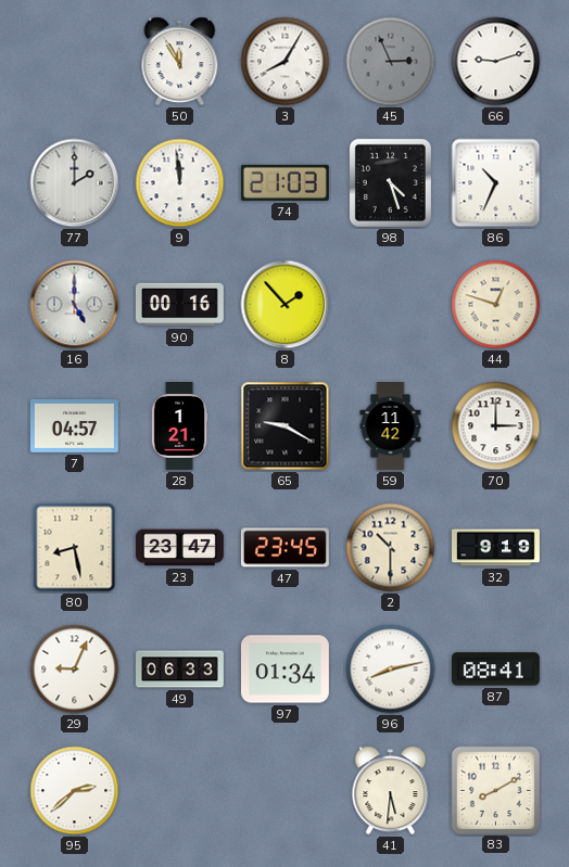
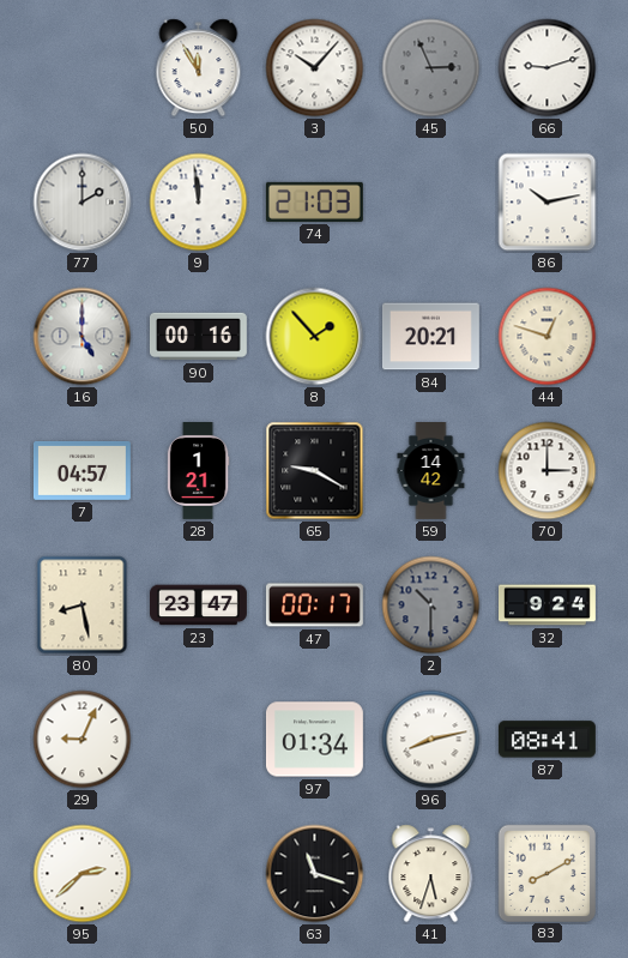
3: 8:05 -> 10:07 (315, 68)
98: 4:27 -> none (390, 182)
86: 10:34 -> 10:13 (548, 203)
84: none -> 20:21 (430, 337)
59: 11:42 -> 14:42 (431, 471)
47: 23:45 -> 00:17 (314, 605)
2 dial: cream -> grey (431, 605)
32: 9:19 -> 9:24 (548, 605)
49: 06:33 -> none (180, 670)
63: none -> 11:18 (315, 874)
41: 5:31 -> 5:33 (431, 874)
